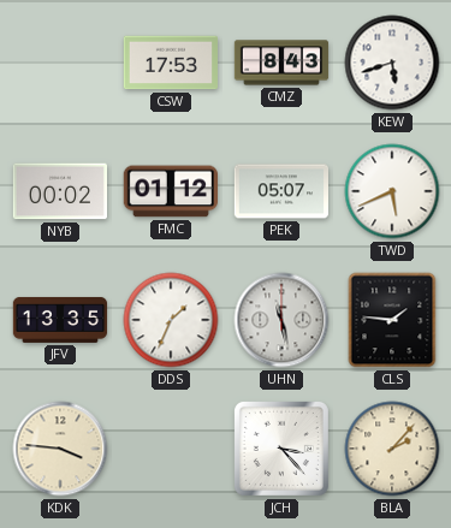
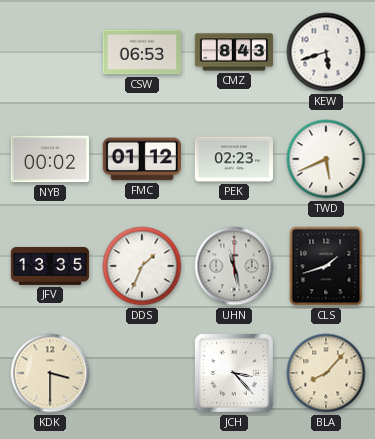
CSW: 17:53 -> 06:53 (142, 52)
PEK: 05:07 -> 02:23 (233, 159)
CLS: 1:46 -> 1:42 (326, 266)
KDK: 3:46 -> 3:30 (50, 373)
BLA: 2:07 -> 8:07 (326, 373)
